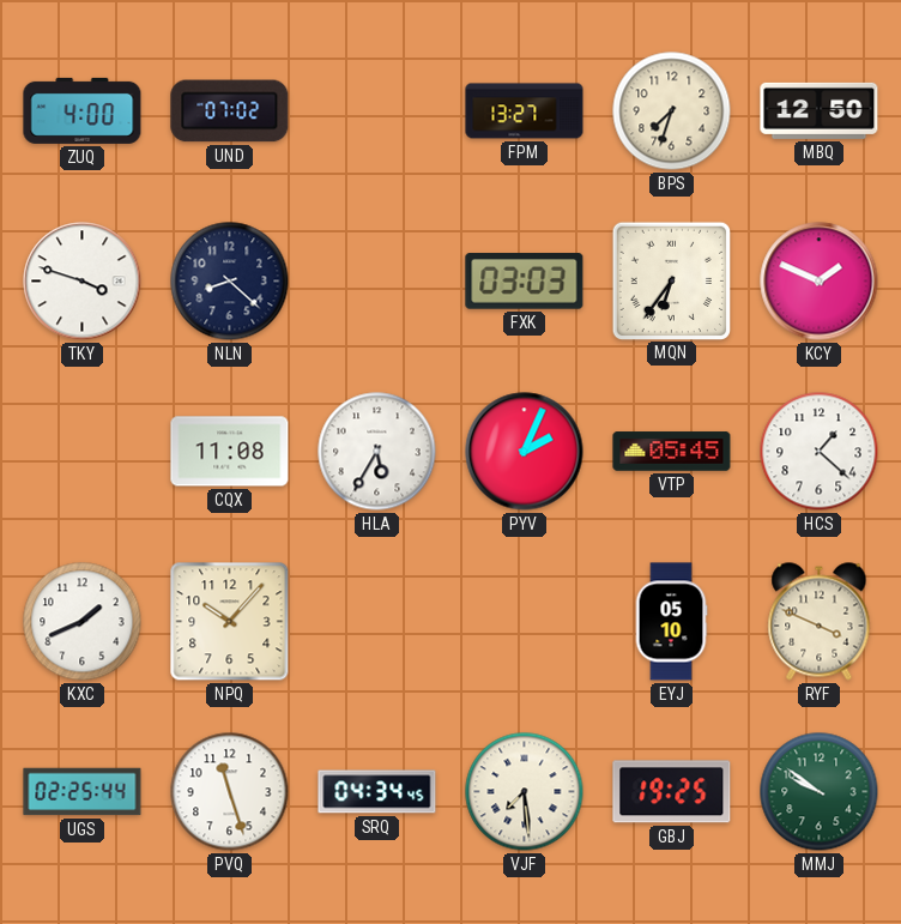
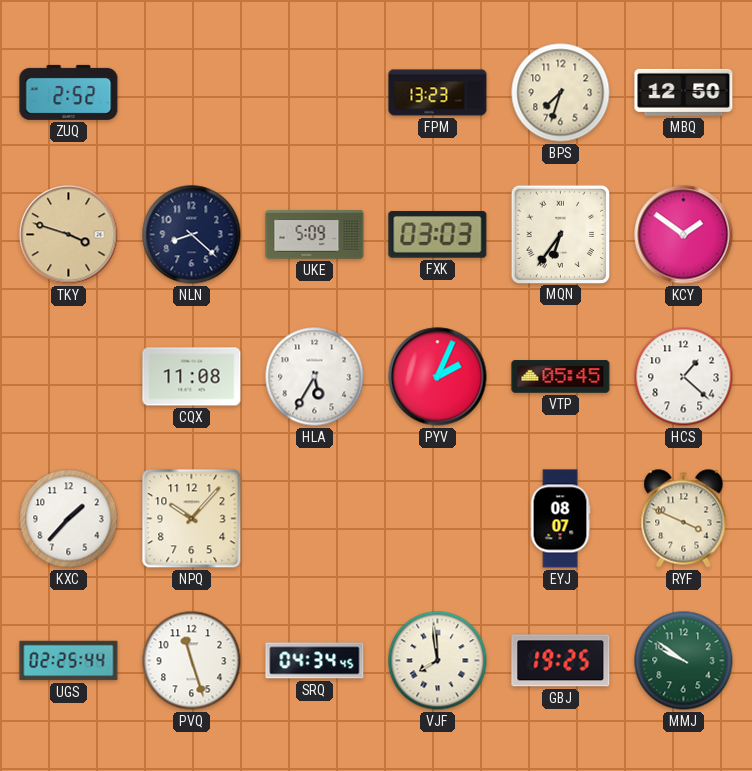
ZUQ: 4:00 -> 2:52 (69, 92)
UND: 07:02 -> none (230, 111)
FPM: 13:27 -> 13:23 (438, 93)
TKY dial: white -> champagne (69, 235)
UKE: none -> 5:09 (315, 235)
KCY: 1:49 -> 1:51 (684, 235)
KXC: 1:41 -> 1:37 (69, 519)
EYJ: 05:10 -> 08:07 (560, 519)
VJF: 7:29 -> 7:59 (438, 661)
